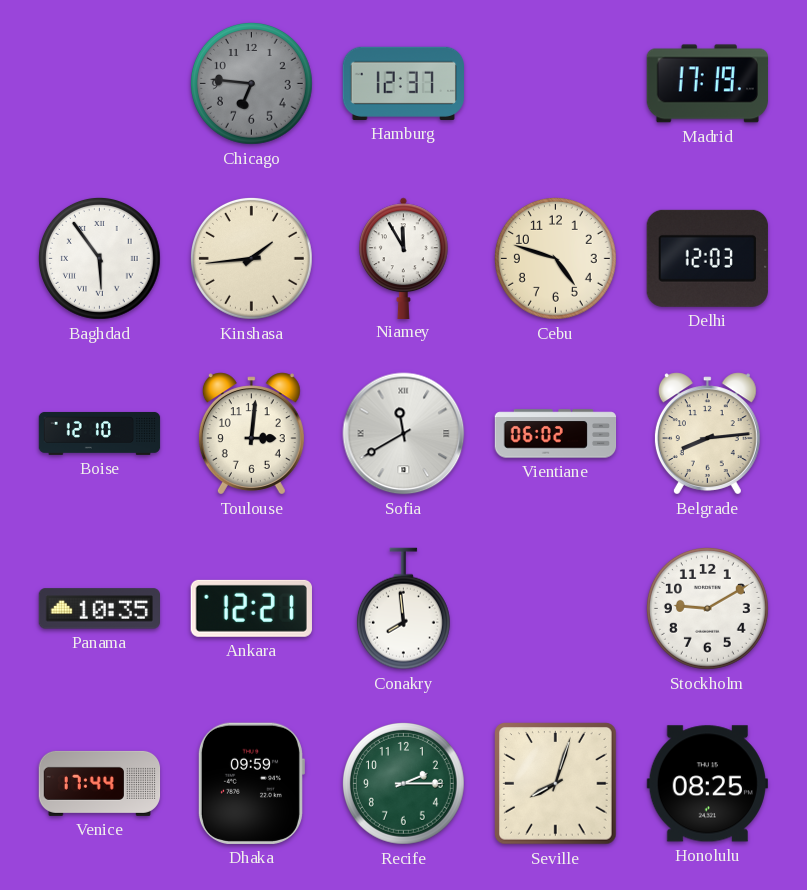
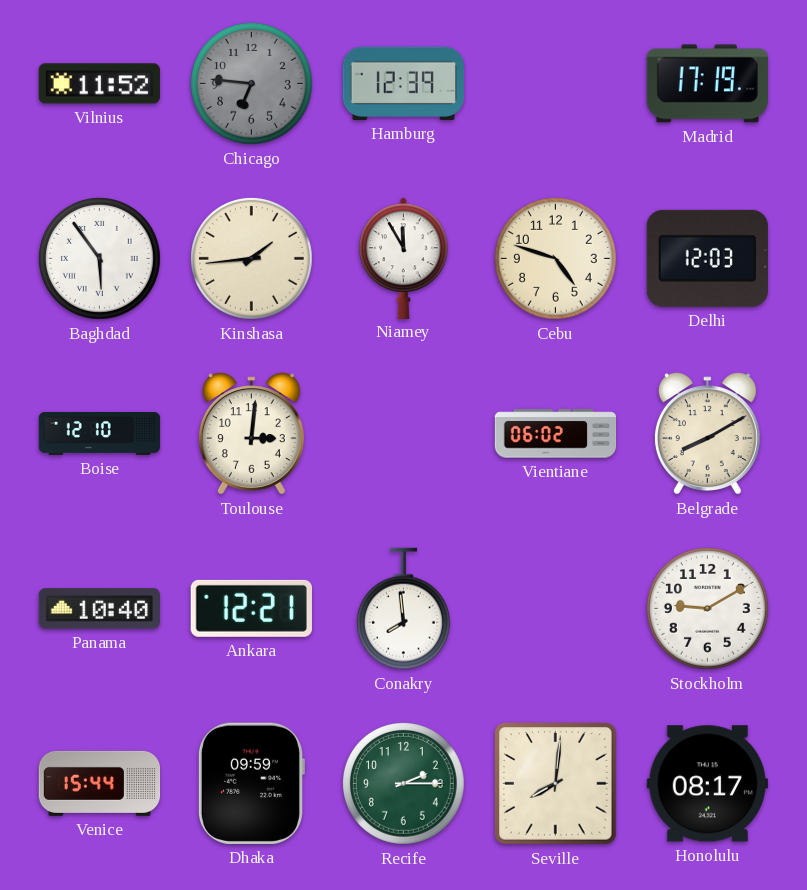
Vilnius: none -> 11:52 (99, 84)
Hamburg: 12:37 -> 12:39 (403, 83)
Sofia: 11:40 -> none (404, 434)
Belgrade: 8:14 -> 8:10 (707, 434)
Panama: 10:35 -> 10:40 (99, 609)
Venice: 17:44 -> 15:44 (100, 783)
Seville: 8:03 -> 8:01 (556, 784)
Honolulu: 08:25 -> 08:17 (707, 784)
